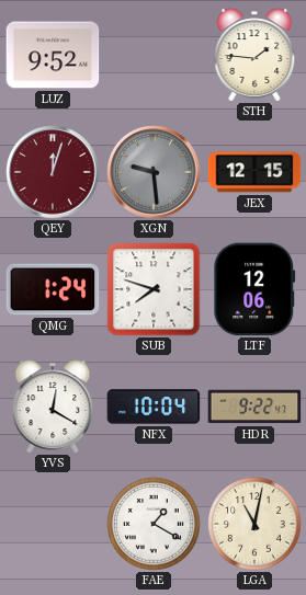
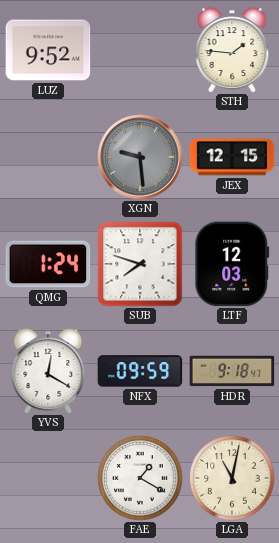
QEY: 12:03 -> none (53, 172)
LTF: 12:06 -> 12:03 (232, 264)
NFX: 10:04 -> 09:59 (140, 371)
HDR: 9:22 -> 9:18 (232, 371)
